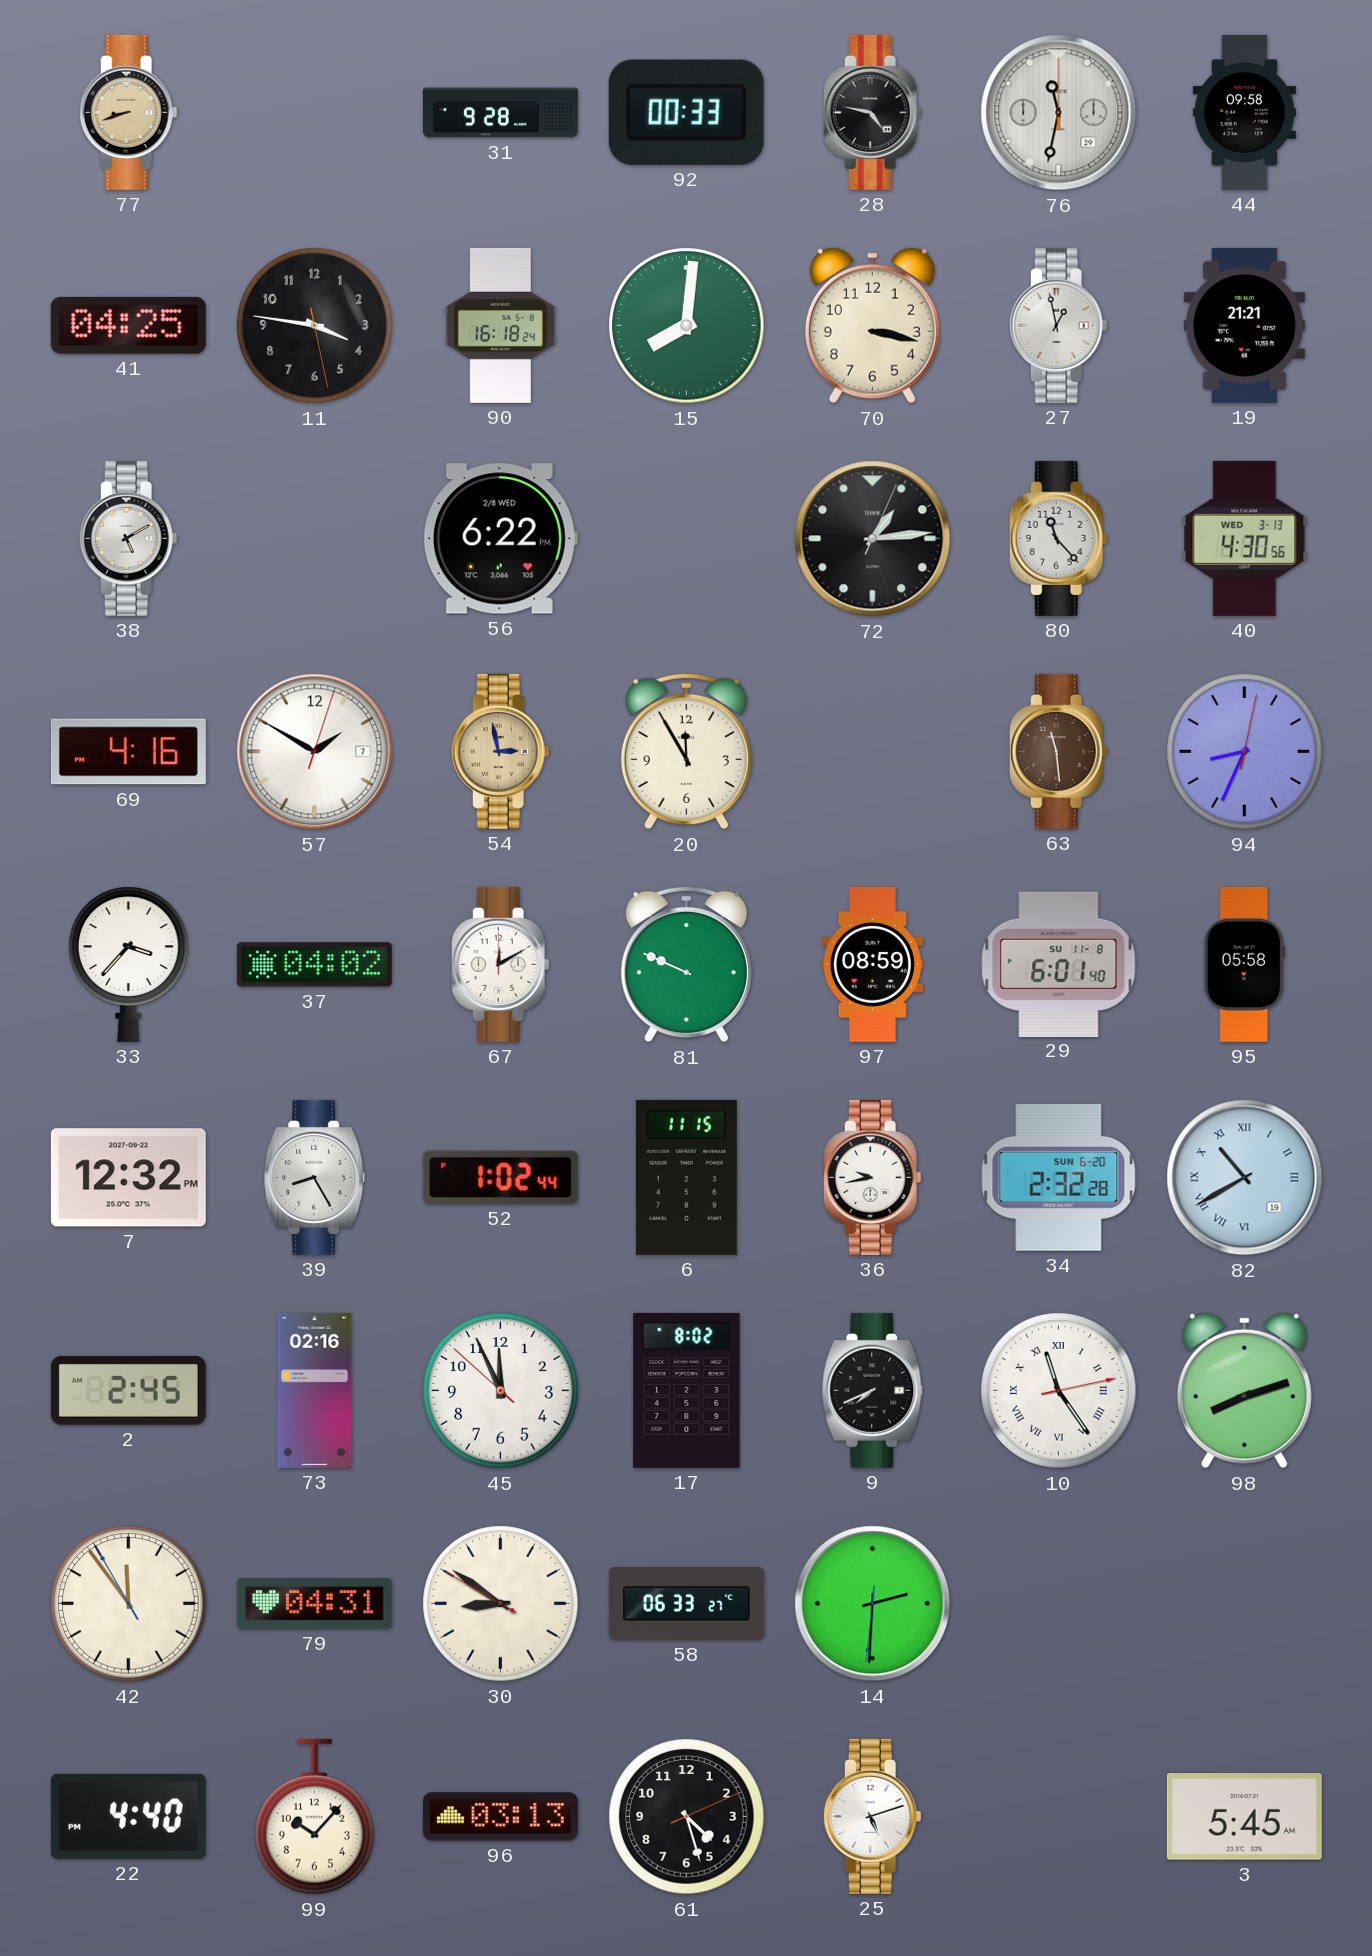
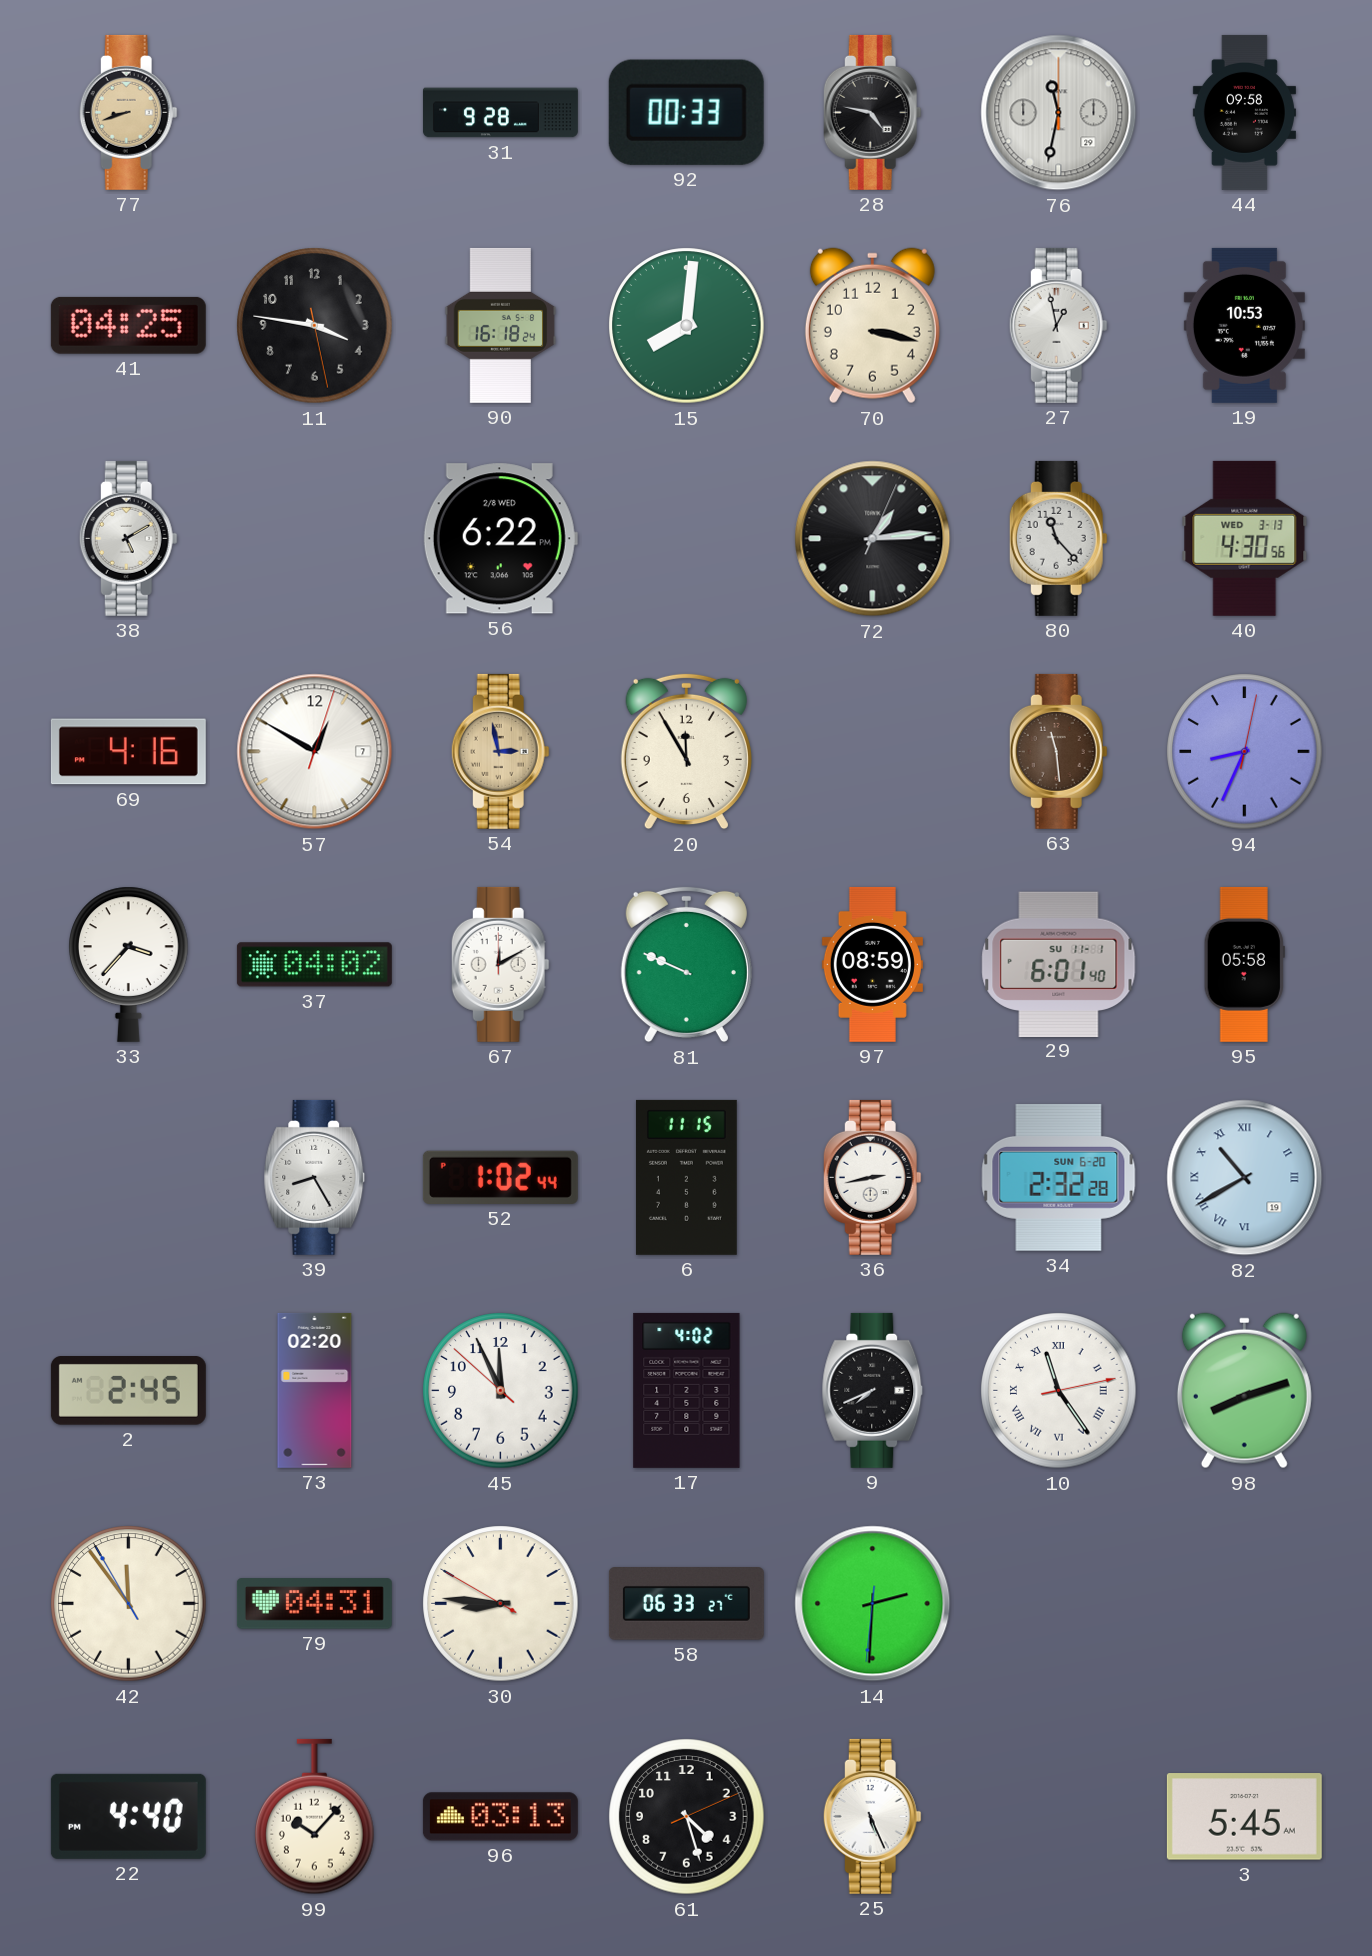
19: 21:21 -> 10:53 (1244, 325)
57: 1:50 -> 12:50 (315, 752)
29 date: SU 11-8 -> SU 11-1 (1059, 964)
7: 12:32 -> none (128, 1178)
36: 9:43 -> 2:43 (872, 1177)
73: 02:16 -> 02:20 (315, 1390)
17: 8:02 -> 4:02 (687, 1390)
30: 8:50 -> 8:45 (501, 1604)
25: 5:12 -> 5:26 (872, 1816)
